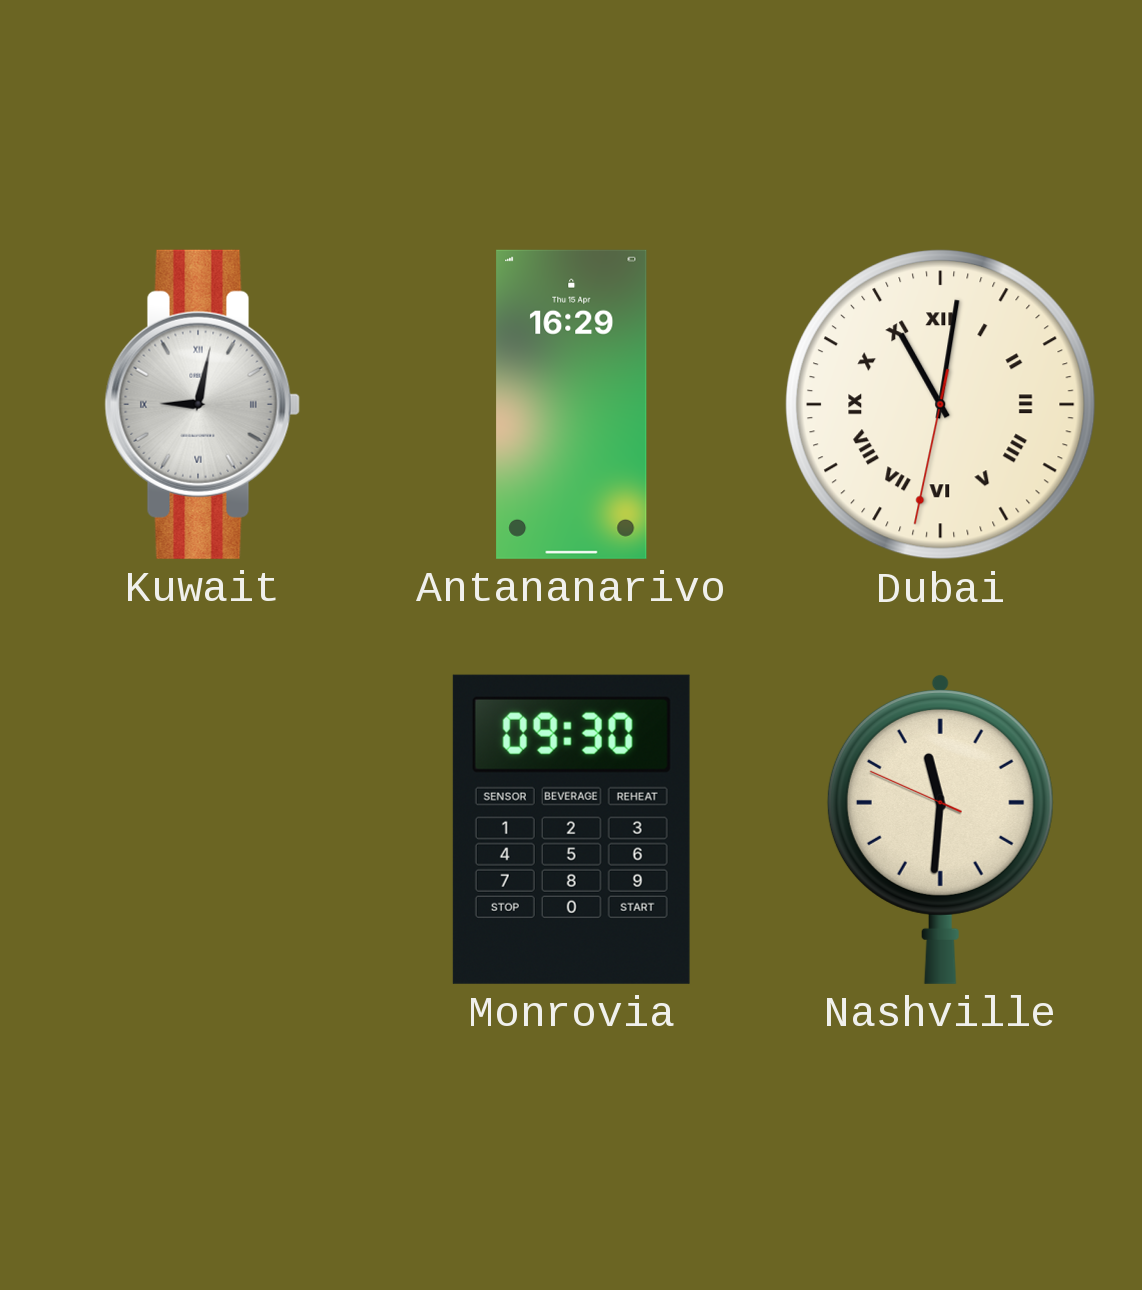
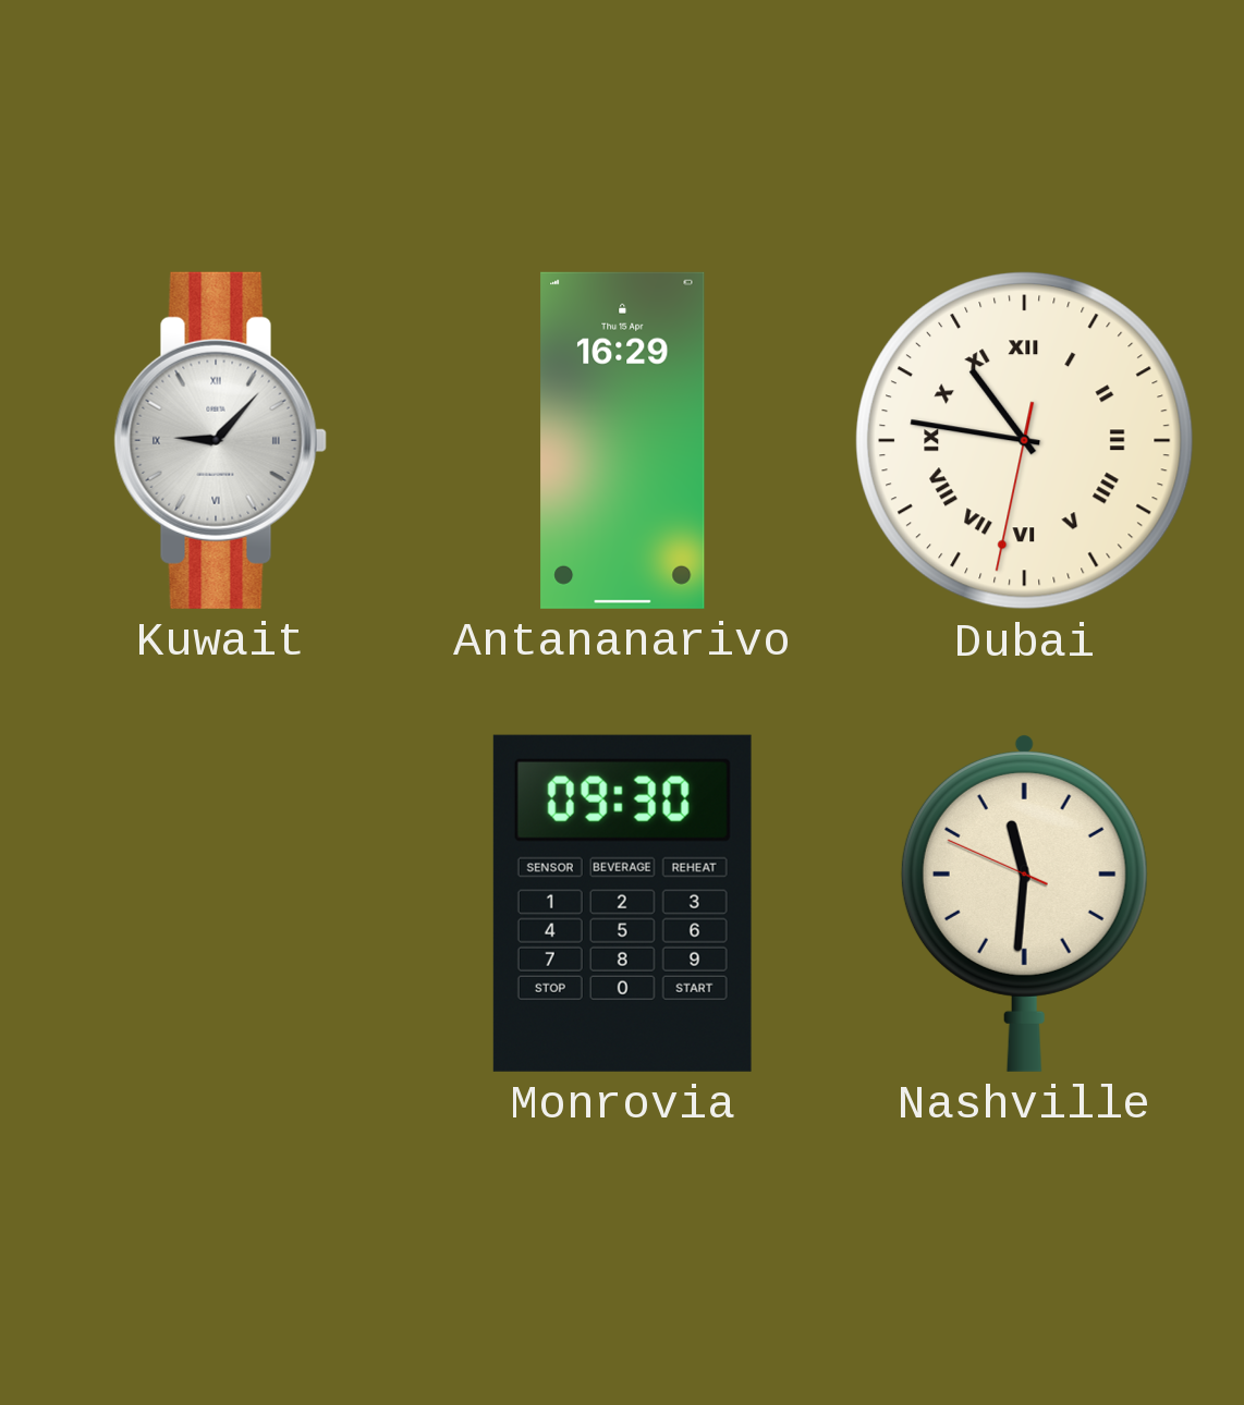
Kuwait: 9:02 -> 9:07 (220, 440)
Dubai: 11:01 -> 10:46 (1025, 441)
